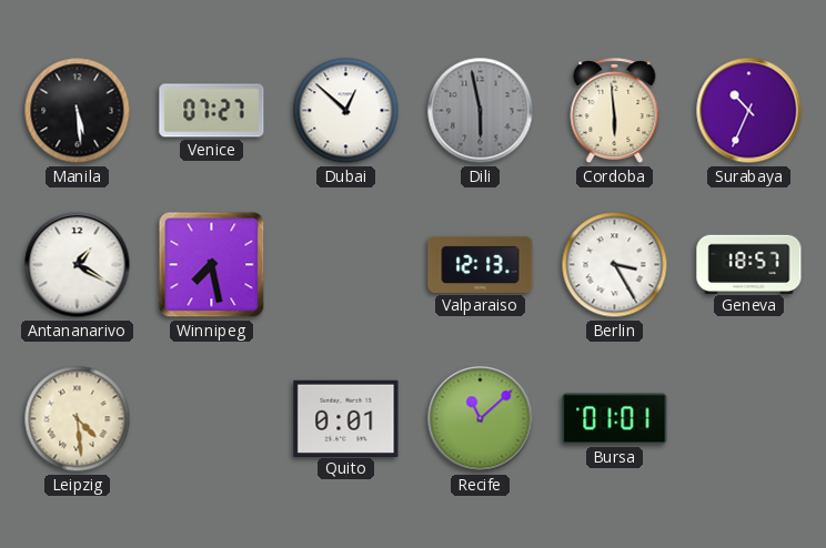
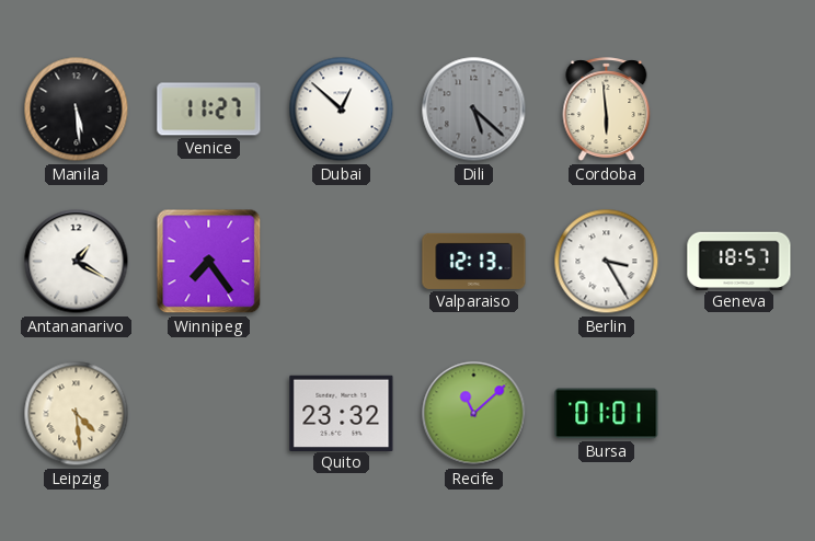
Venice: 07:27 -> 11:27 (209, 110)
Dili: 5:58 -> 5:22 (474, 110)
Surabaya: 10:34 -> none (749, 111)
Winnipeg: 7:28 -> 7:24 (209, 262)
Quito: 0:01 -> 23:32 (342, 413)
